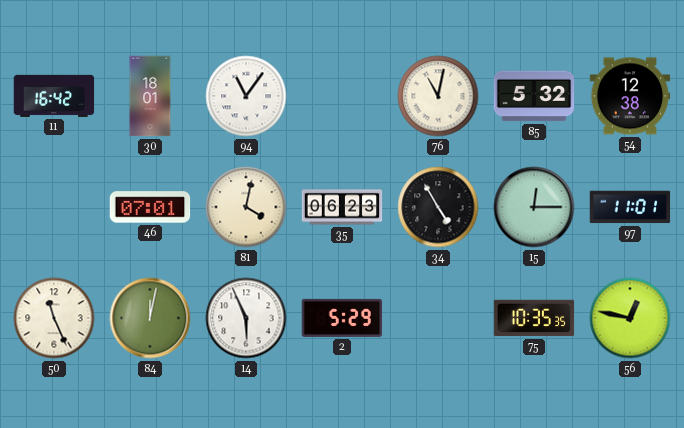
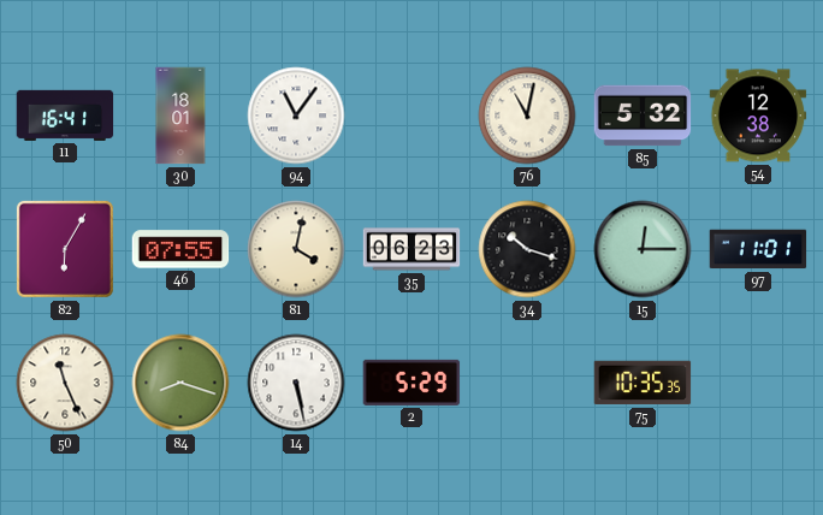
11: 16:42 -> 16:41 (65, 116)
82: none -> 6:05 (65, 249)
46: 07:01 -> 07:55 (180, 249)
34: 4:55 -> 10:18 (527, 249)
84: 12:02 -> 8:18 (180, 383)
14: 5:56 -> 5:28 (296, 383)
56: 12:47 -> none (630, 318)
